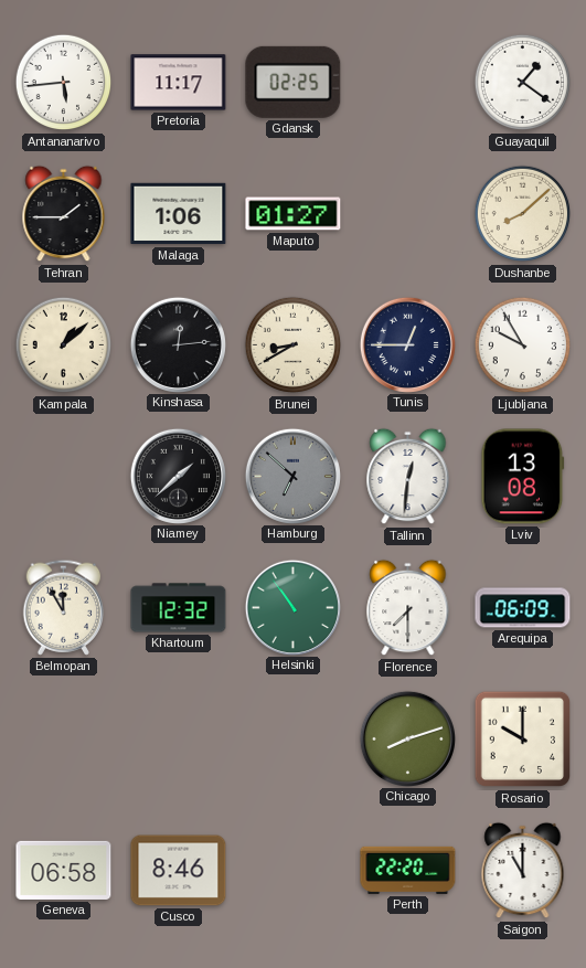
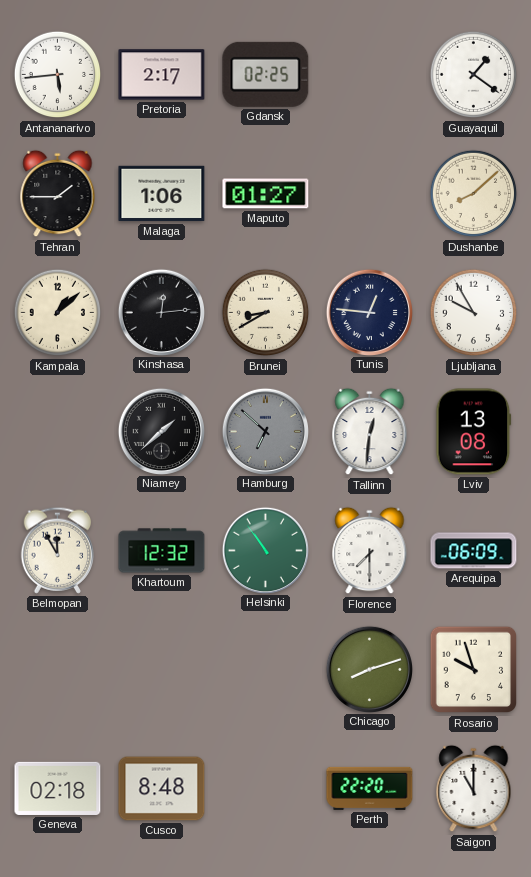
Pretoria: 11:17 -> 2:17 (162, 75)
Tunis: 12:45 -> 12:46 (369, 312)
Rosario: 10:00 -> 9:57 (474, 670)
Geneva: 06:58 -> 02:18 (58, 788)
Cusco: 8:46 -> 8:48 (162, 789)
